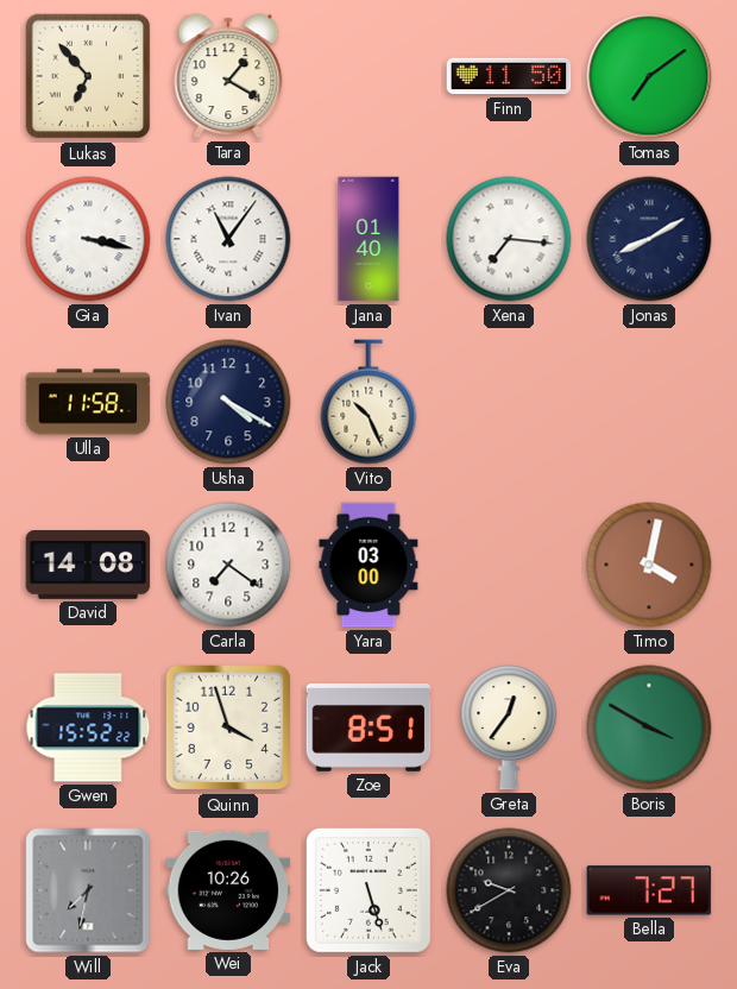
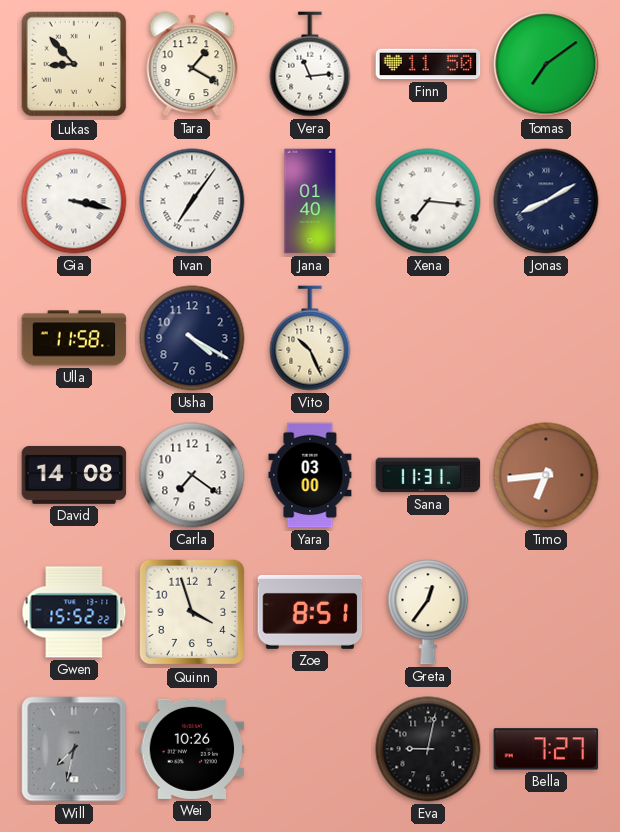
Lukas: 6:53 -> 8:53 (74, 64)
Vera: none -> 11:14 (310, 64)
Ivan: 11:06 -> 7:06 (192, 201)
Sana: none -> 11:31 (428, 475)
Timo: 4:02 -> 6:44 (546, 475)
Boris: 3:50 -> none (649, 727)
Jack: 5:27 -> none (368, 890)
Eva: 9:40 -> 9:02 (428, 749)
